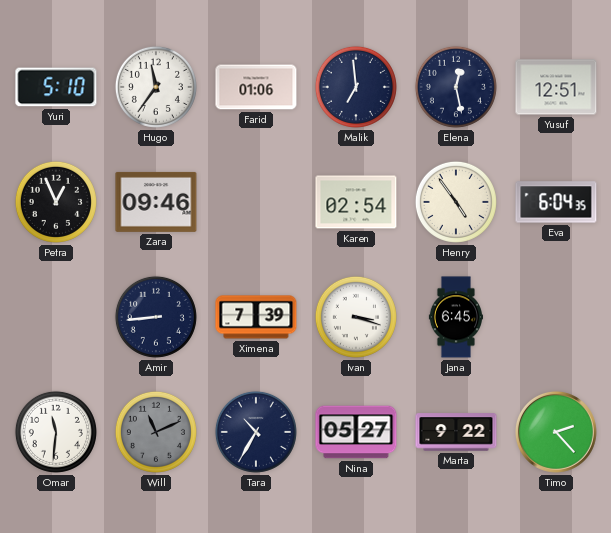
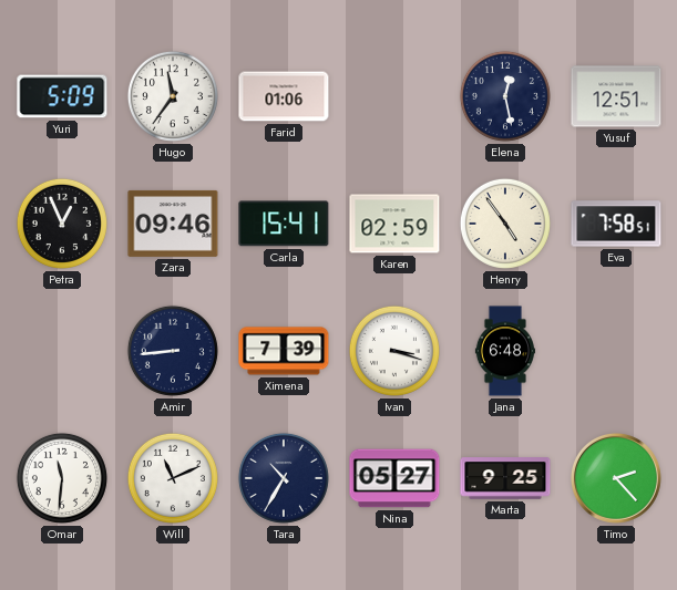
Yuri: 5:10 -> 5:09 (62, 96)
Malik: 6:59 -> none (356, 87)
Carla: none -> 15:41 (284, 224)
Karen: 02:54 -> 02:59 (394, 224)
Eva: 6:04 -> 7:58 (616, 224)
Jana: 6:45 -> 6:48 (504, 351)
Will dial: grey -> white (173, 478)
Marta: 9:22 -> 9:25 (505, 478)
